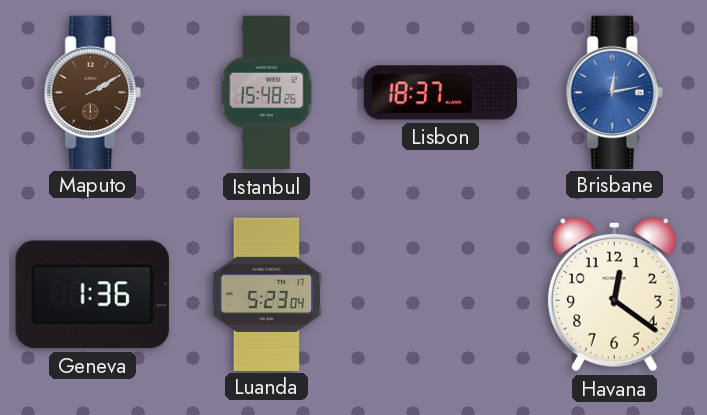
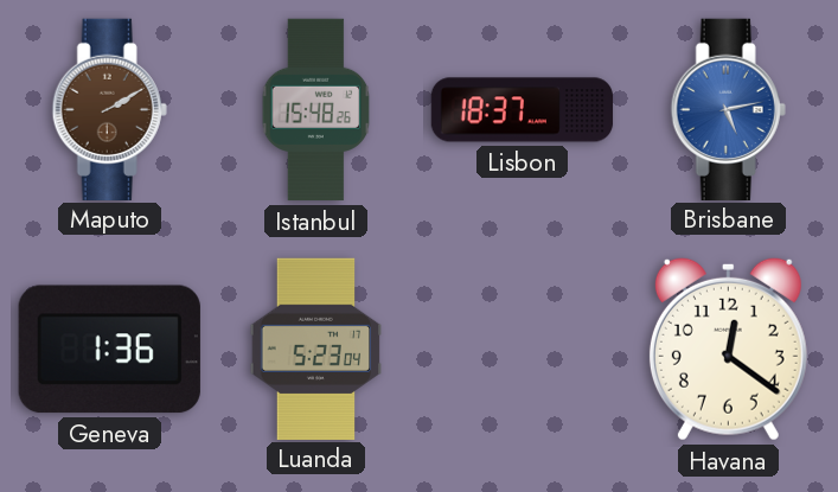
Brisbane: 12:13 -> 5:13 (728, 109)
